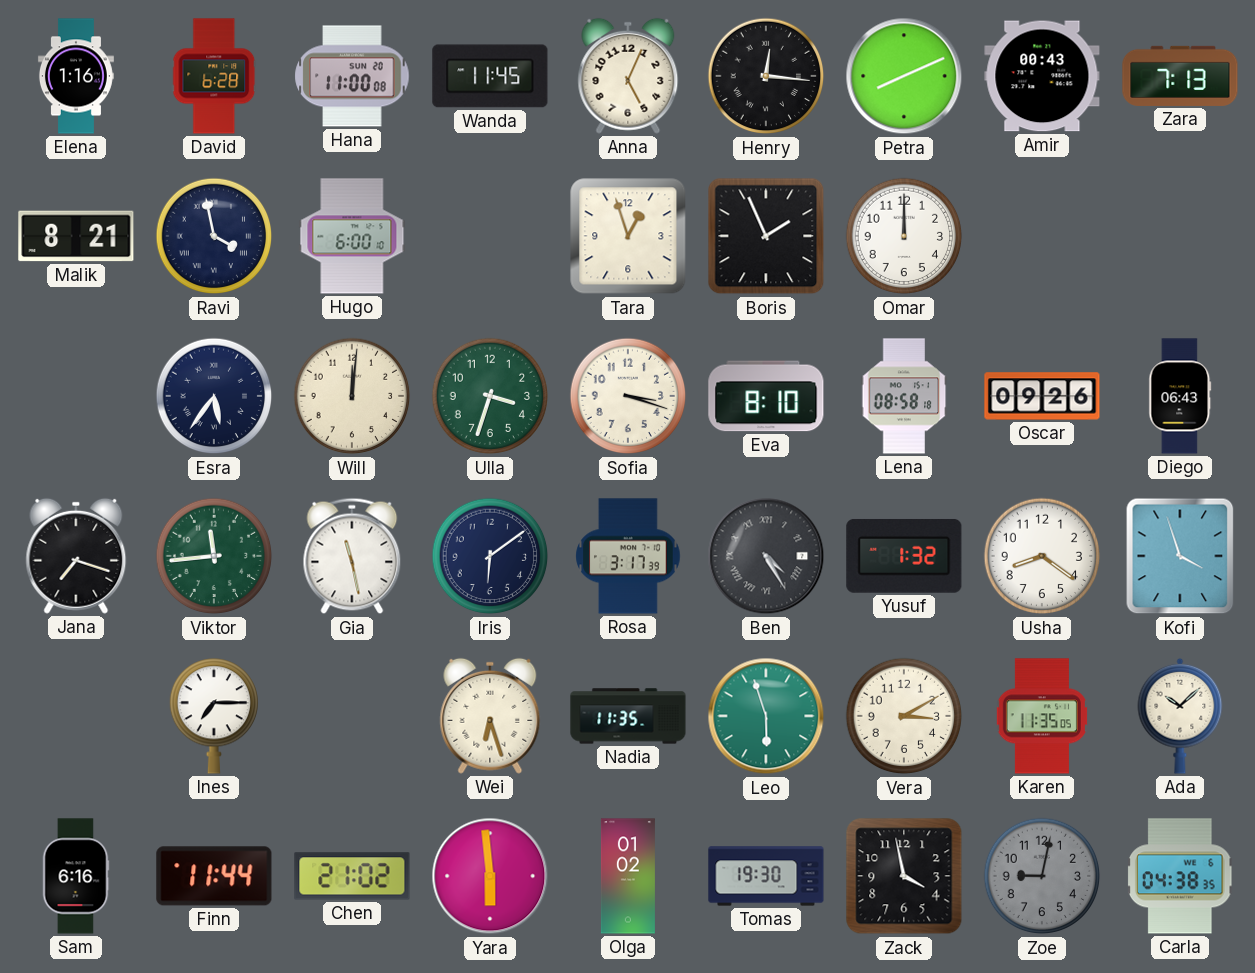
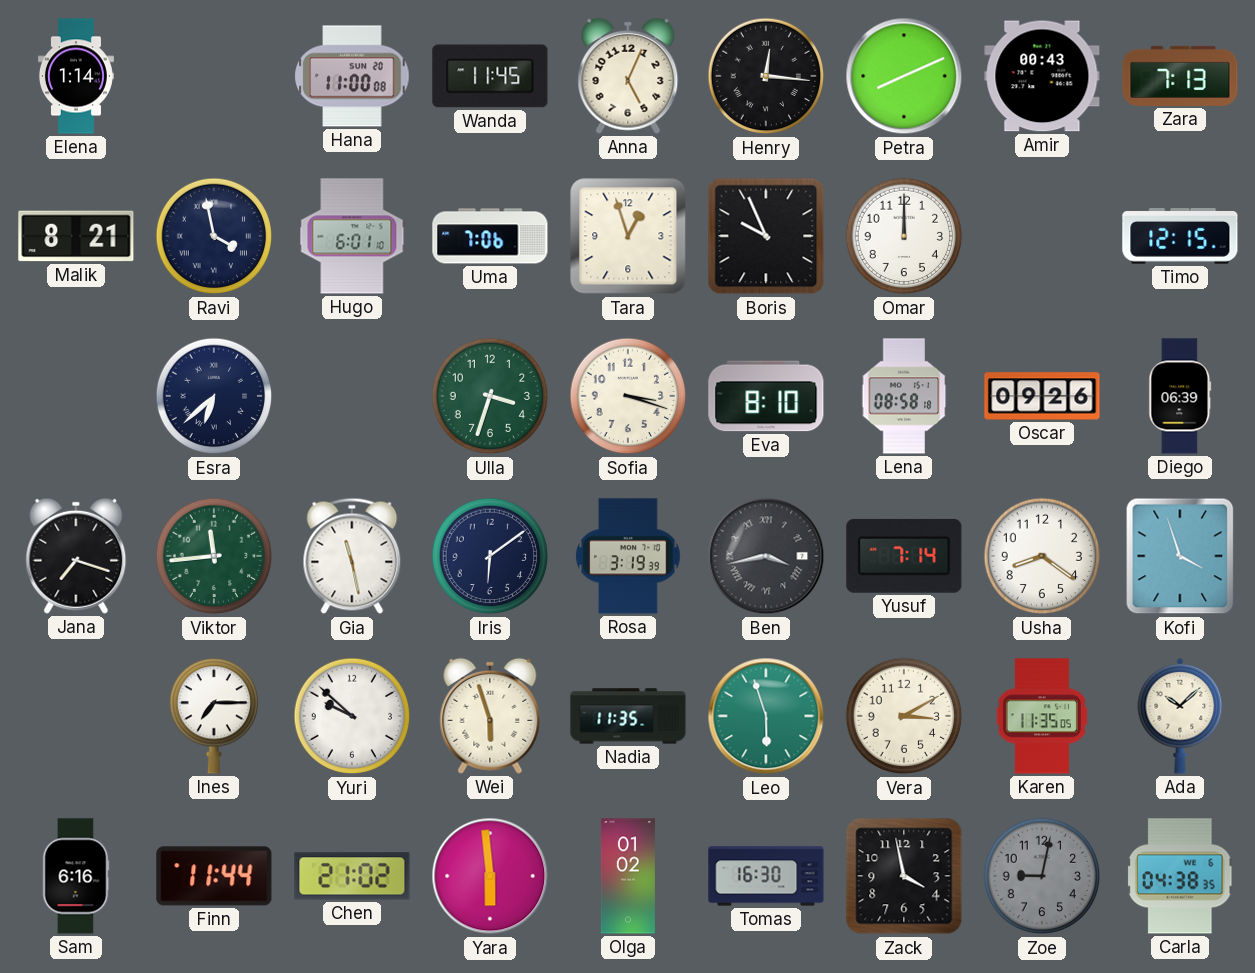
Elena: 1:16 -> 1:14 (76, 76)
David: 6:28 -> none (214, 76)
Hugo: 6:00 -> 6:01 (352, 236)
Uma: none -> 7:06 (490, 236)
Boris: 1:56 -> 9:56 (766, 236)
Timo: none -> 12:15 (1180, 236)
Esra: 5:36 -> 6:38 (214, 396)
Will: 12:01 -> none (352, 396)
Diego: 06:43 -> 06:39 (1180, 396)
Rosa: 3:17 -> 3:19 (628, 556)
Ben: 4:25 -> 3:43 (766, 556)
Yusuf: 1:32 -> 7:14 (904, 556)
Yuri: none -> 9:52 (352, 716)
Wei: 6:27 -> 5:57 (490, 716)
Tomas: 19:30 -> 16:30 (766, 876)
